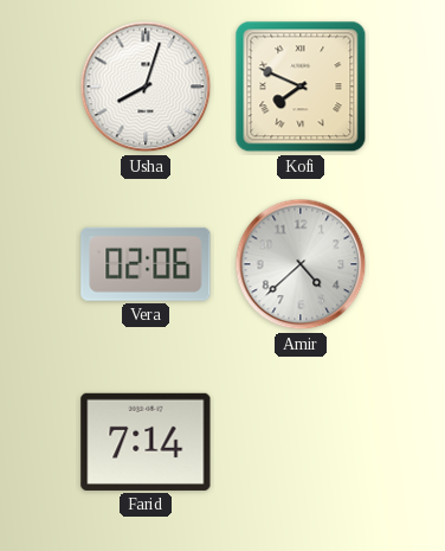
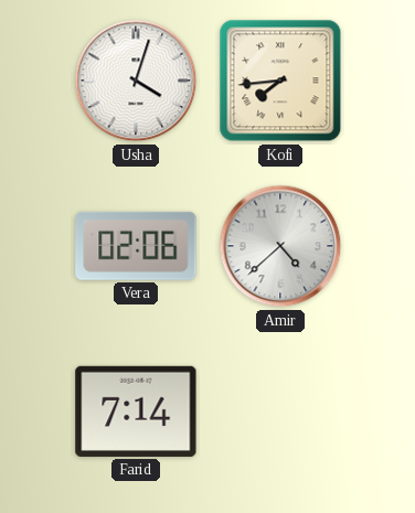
Usha: 8:03 -> 4:03 (136, 81)
Kofi: 7:49 -> 7:44 (280, 81)
